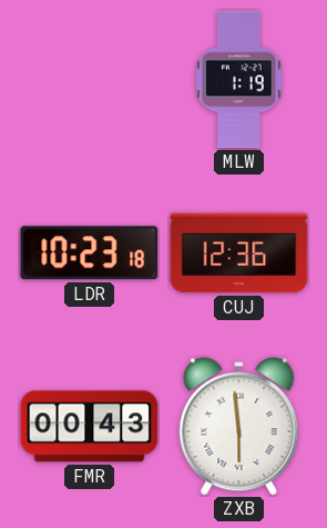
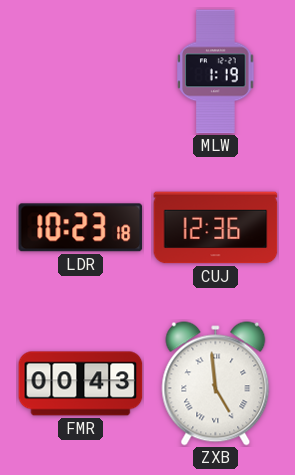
ZXB: 5:59 -> 4:59 (216, 384)
